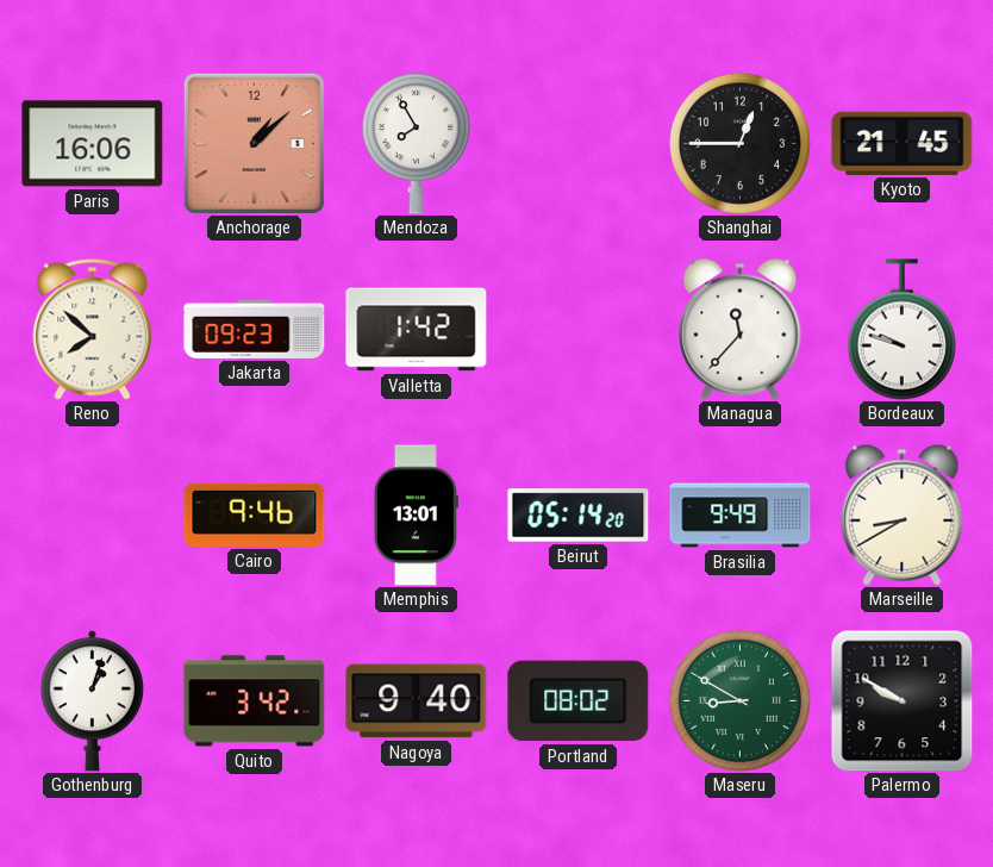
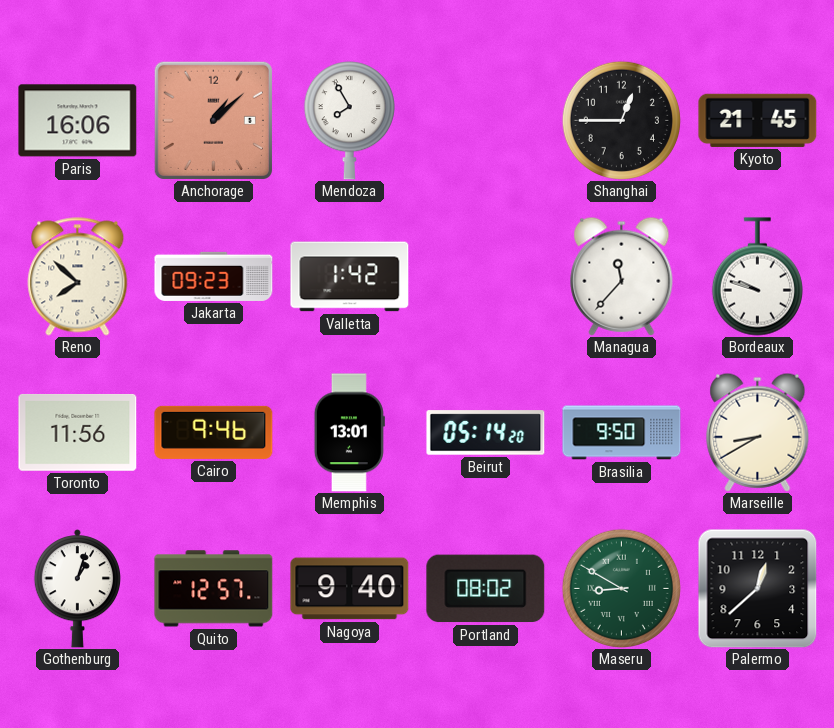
Toronto: none -> 11:56 (78, 432)
Brasilia: 9:49 -> 9:50 (622, 433)
Quito: 3:42 -> 12:57 (214, 589)
Palermo: 9:50 -> 12:38 (757, 588)
